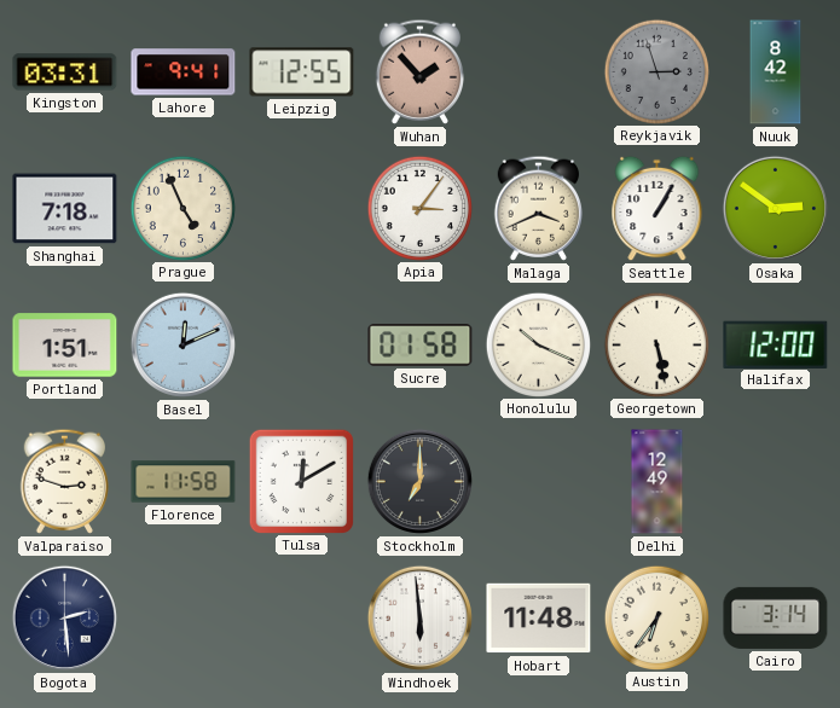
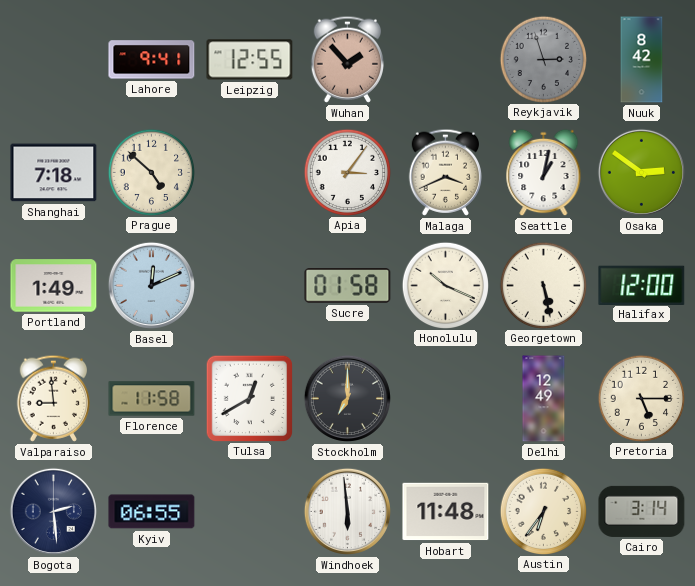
Kingston: 03:31 -> none (65, 72)
Prague: 4:56 -> 4:52 (151, 172)
Seattle: 1:05 -> 1:02 (544, 173)
Portland: 1:51 -> 1:49 (54, 286)
Valparaiso: 2:48 -> 8:59 (53, 398)
Tulsa: 12:10 -> 12:40 (249, 398)
Pretoria: none -> 5:15 (641, 398)
Kyiv: none -> 06:55 (152, 512)
